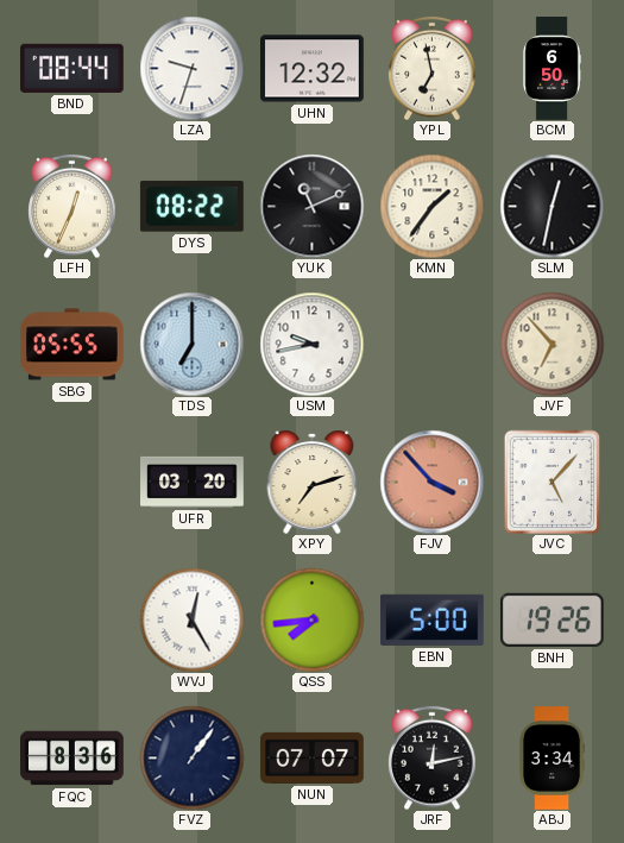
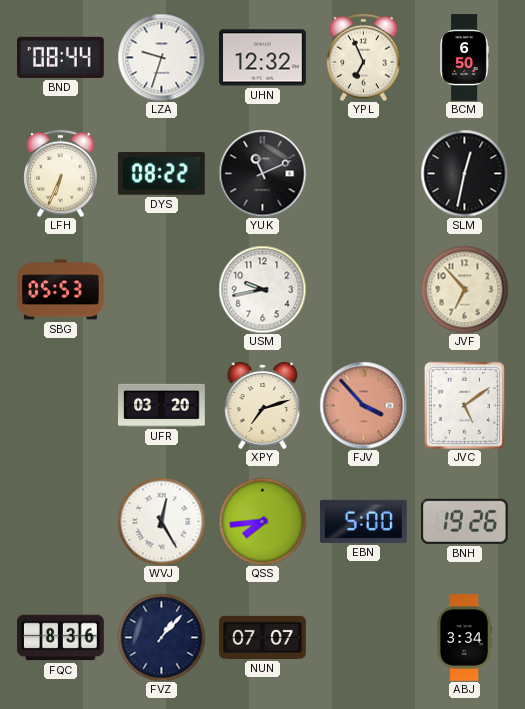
YPL: 6:58 -> 6:56 (364, 57)
LFH: 12:34 -> 6:34 (61, 173)
KMN: 1:36 -> none (431, 206)
SBG: 05:55 -> 05:53 (61, 290)
TDS: 7:00 -> none (191, 344)
JVC: 5:07 -> 5:09 (465, 405)
FVZ: 1:06 -> 1:07 (161, 637)
JRF: 12:13 -> none (433, 757)
